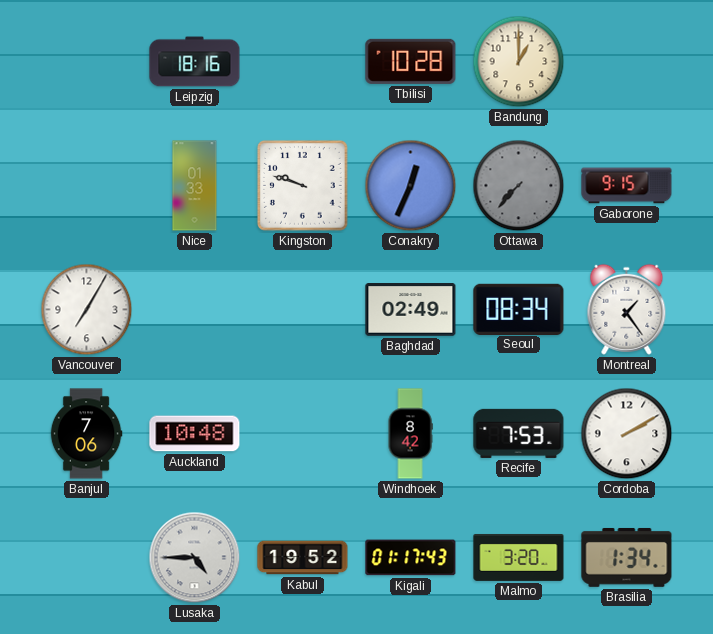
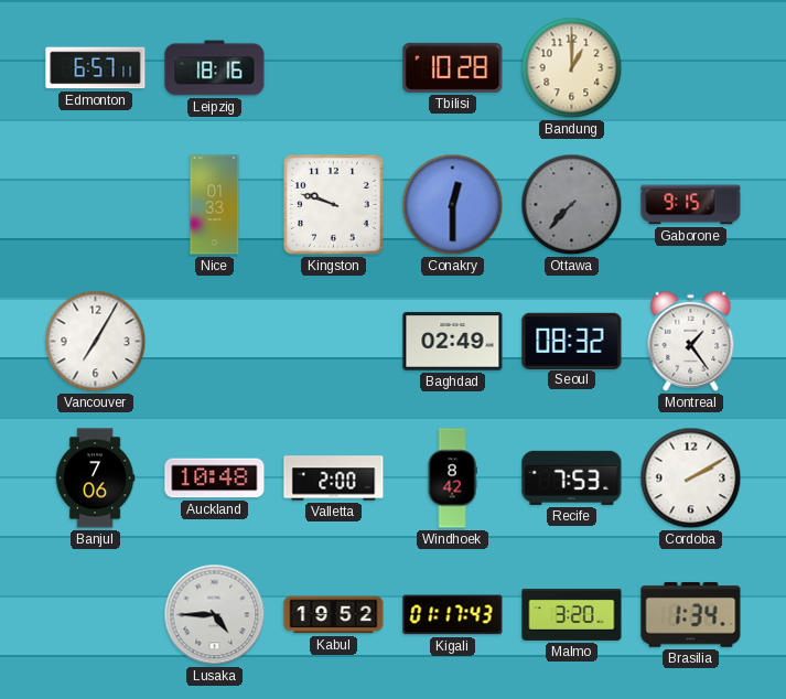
Edmonton: none -> 6:57 (96, 68)
Conakry: 12:34 -> 12:30 (453, 205)
Seoul: 08:34 -> 08:32 (572, 341)
Valletta: none -> 2:00 (334, 478)
